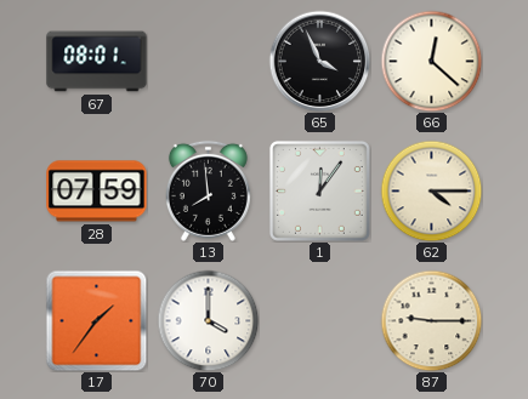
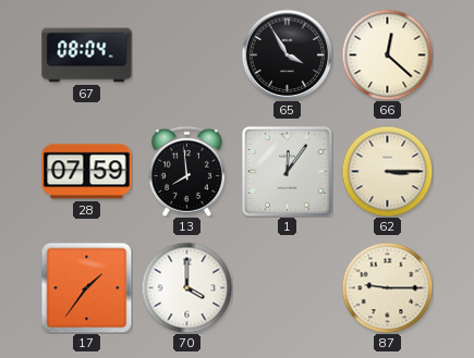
67: 08:01 -> 08:04 (87, 55)
65: 3:56 -> 3:55 (287, 54)
62: 4:15 -> 3:15 (387, 171)
